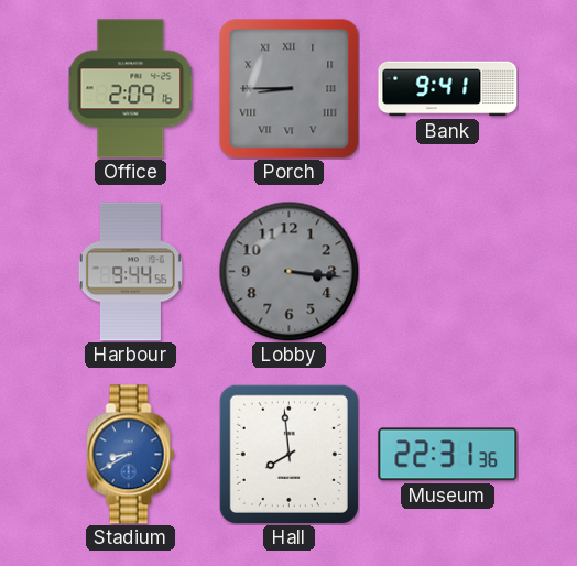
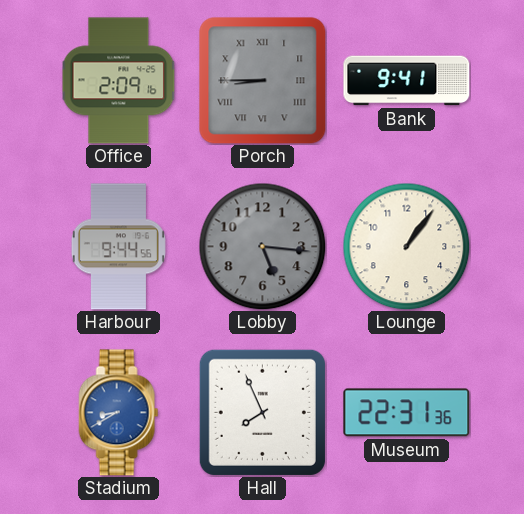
Lobby: 3:16 -> 5:16 (262, 246)
Lounge: none -> 1:06 (406, 246)
Hall: 7:59 -> 7:56 (262, 412)
